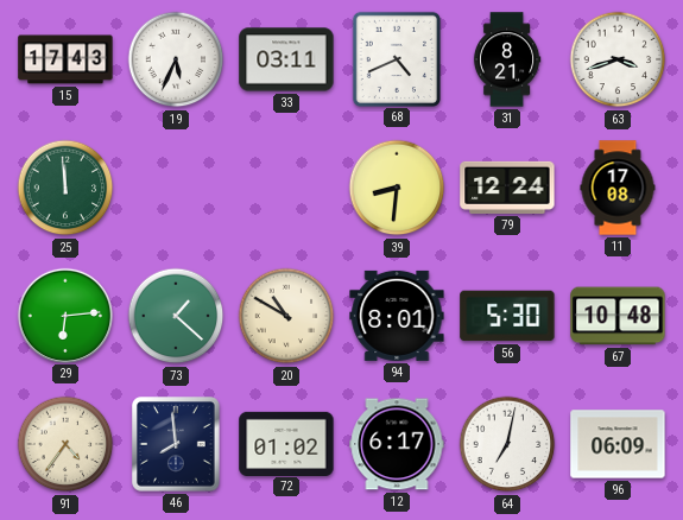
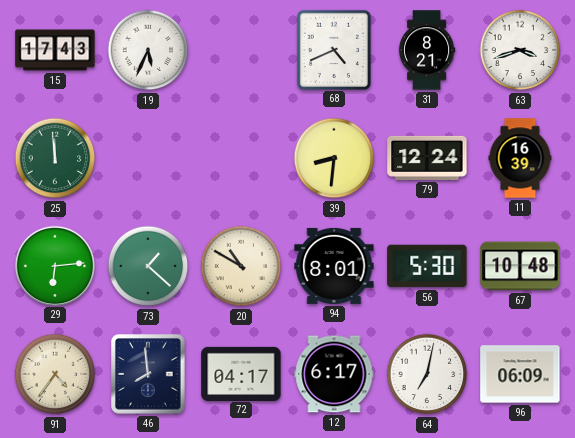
33: 03:11 -> none (286, 59)
11: 17:08 -> 16:39 (520, 158)
72: 01:02 -> 04:17 (241, 373)
